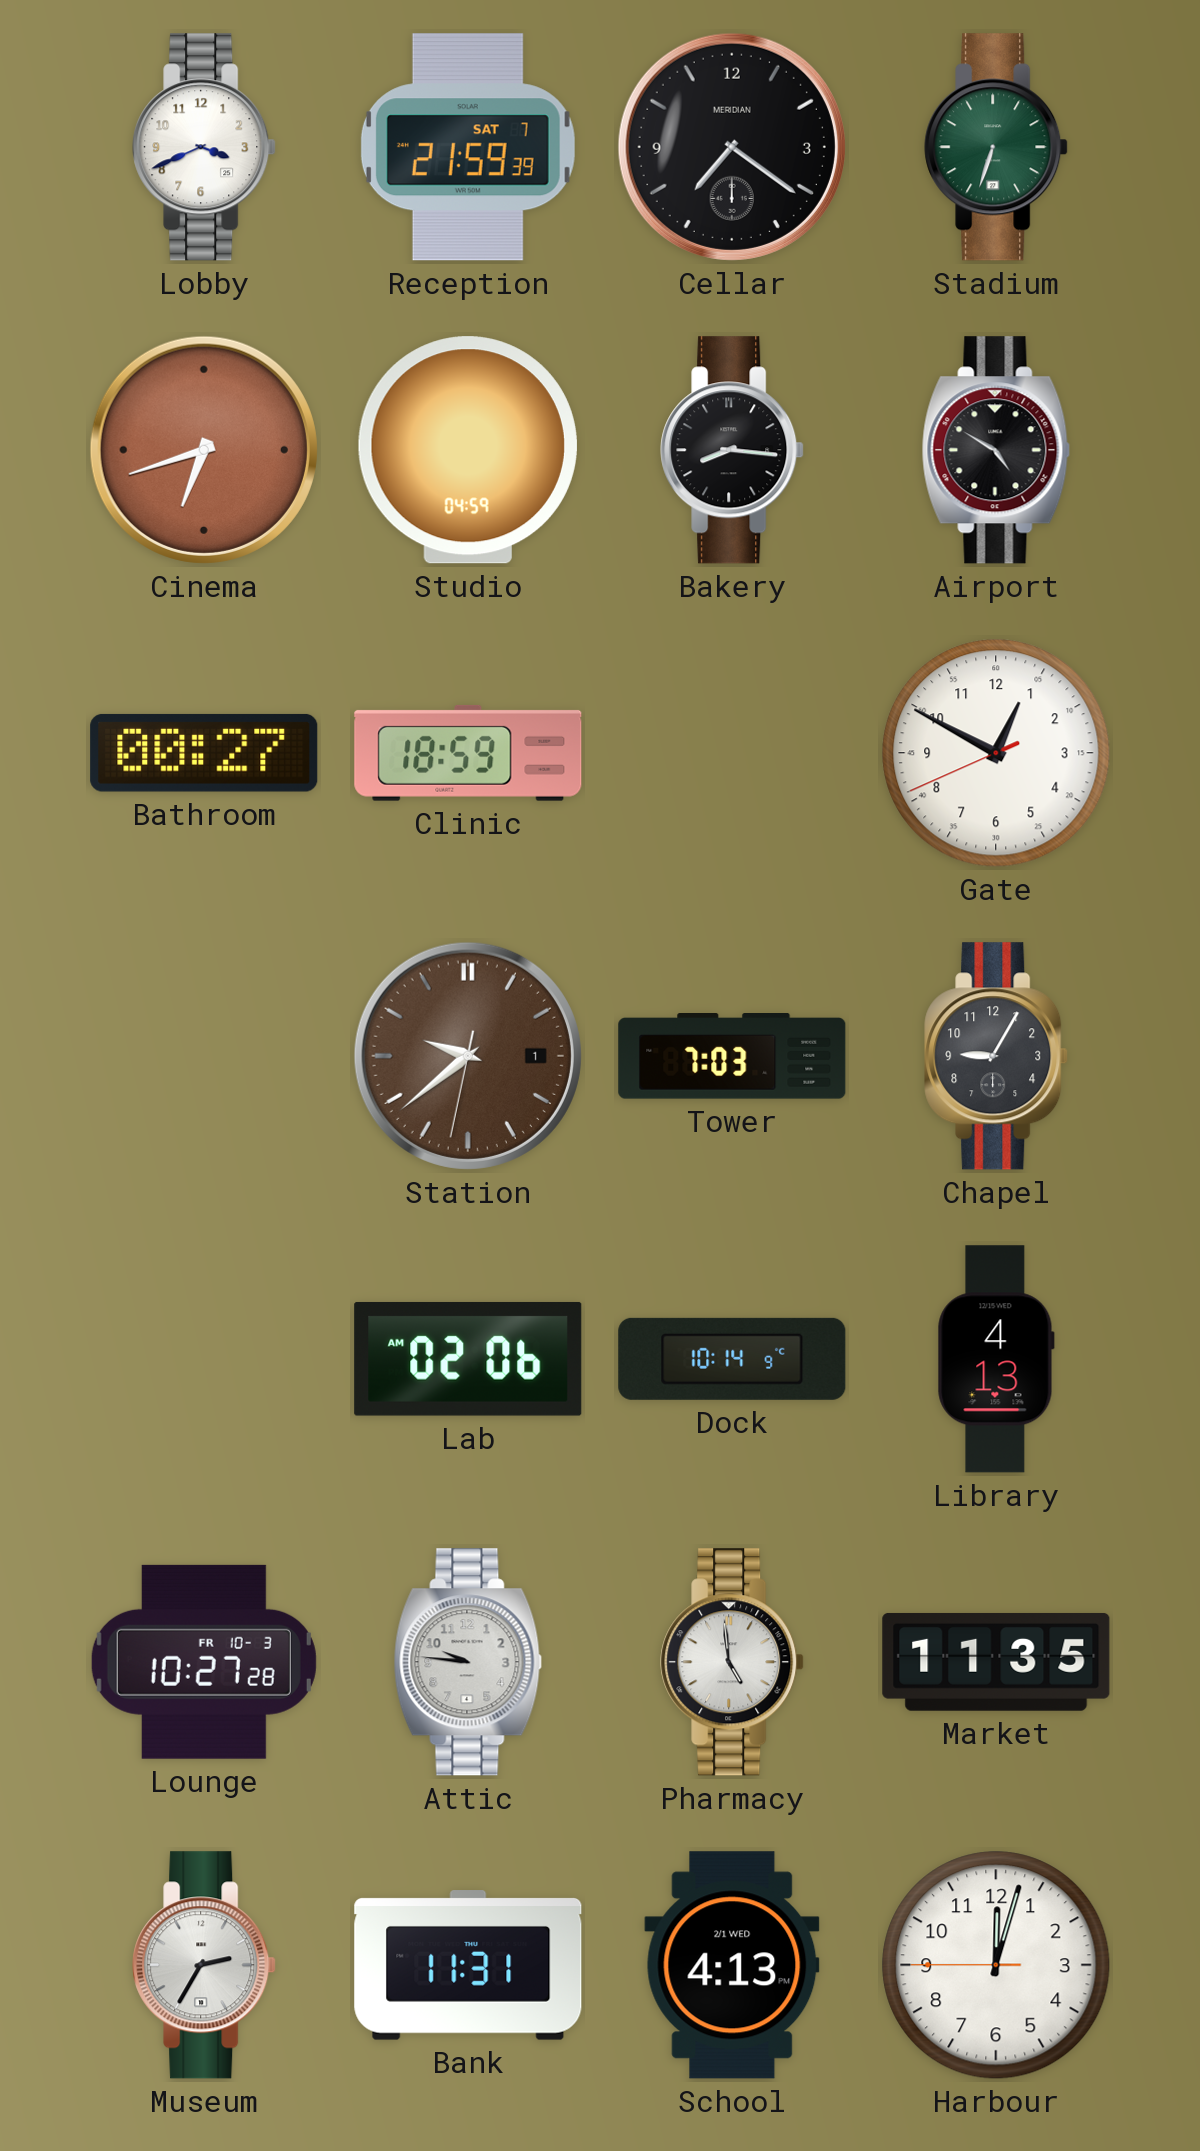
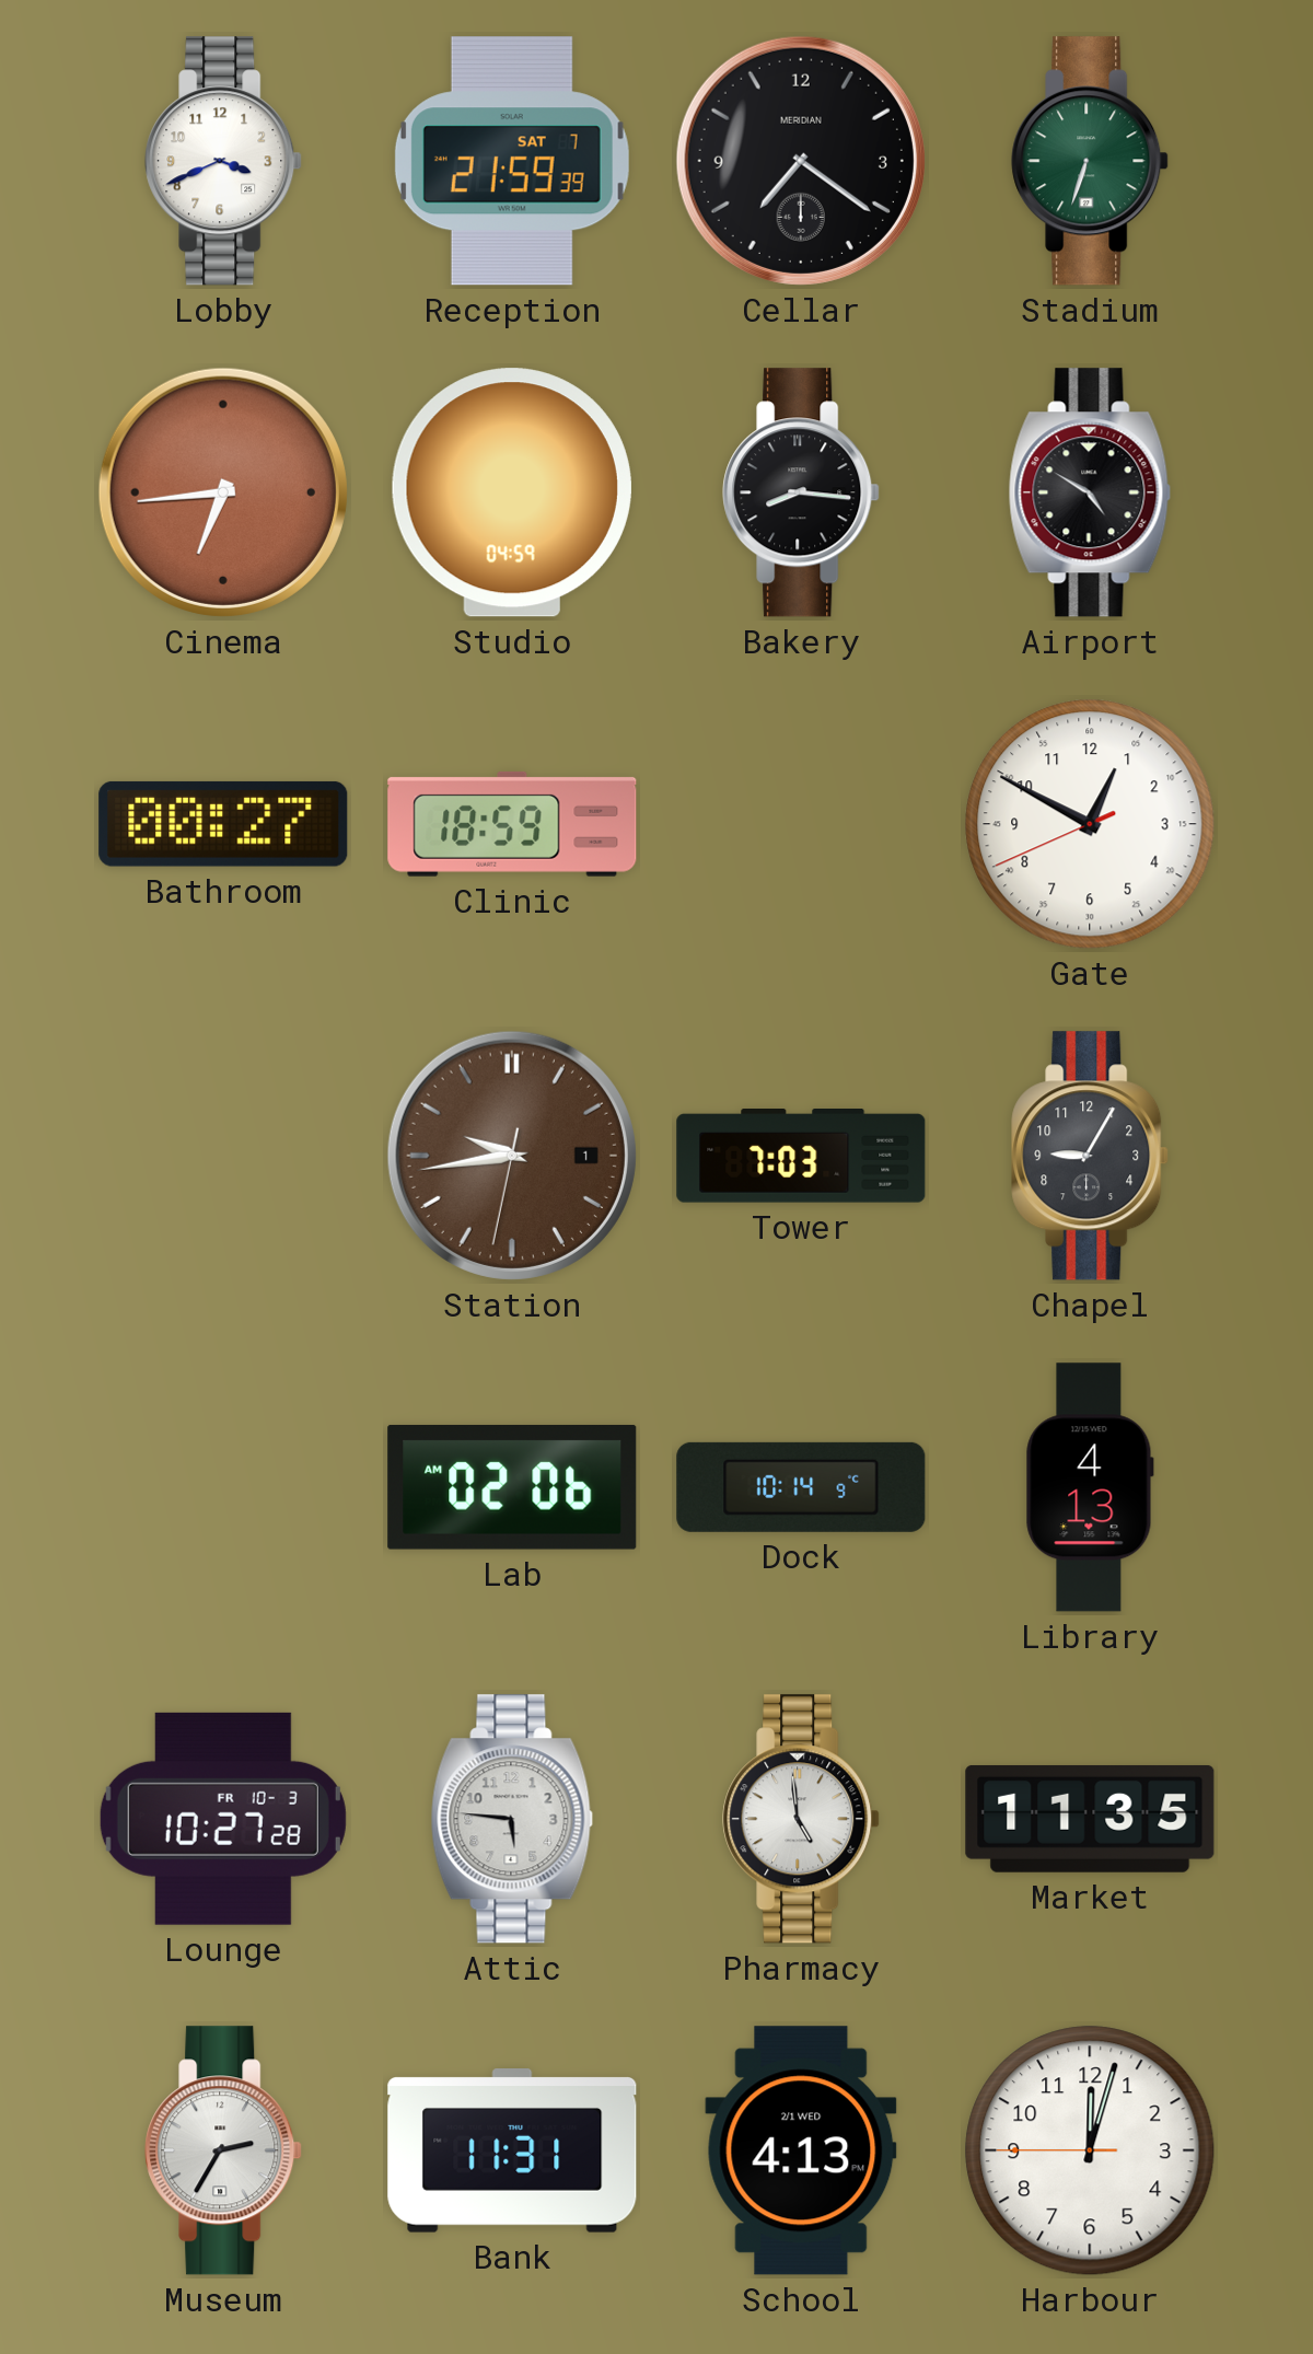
Cinema: 6:42 -> 6:44 (223, 492)
Station: 9:38 -> 9:43 (512, 1156)
Attic: 9:46 -> 5:46 (512, 1819)
